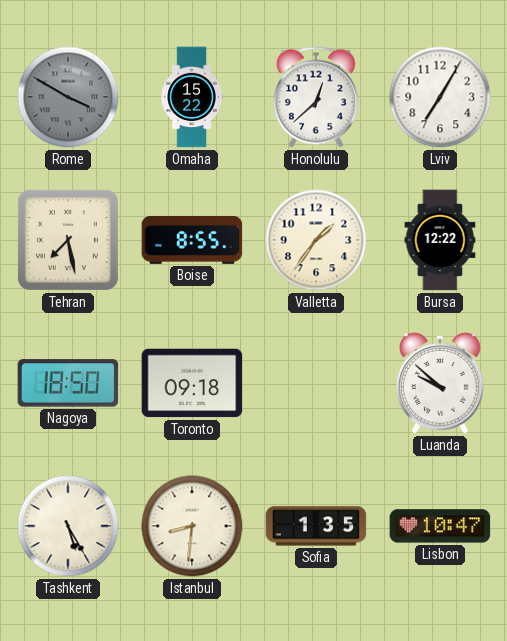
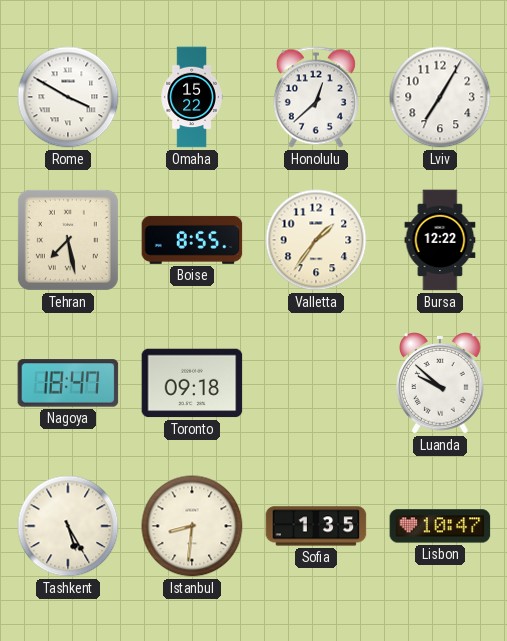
Rome dial: grey -> white (68, 97)
Nagoya: 18:50 -> 18:47 (68, 383)
